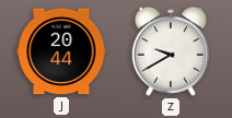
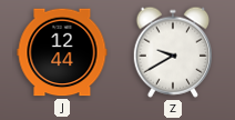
J: 20:44 -> 12:44 (62, 52)
